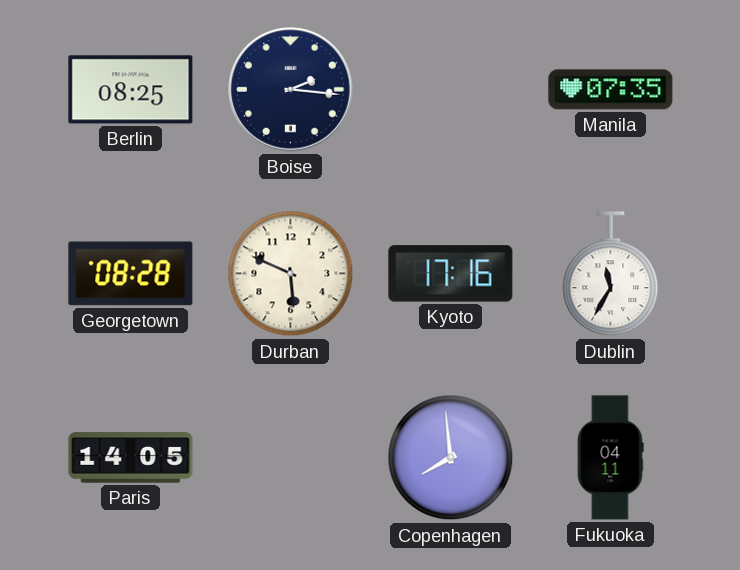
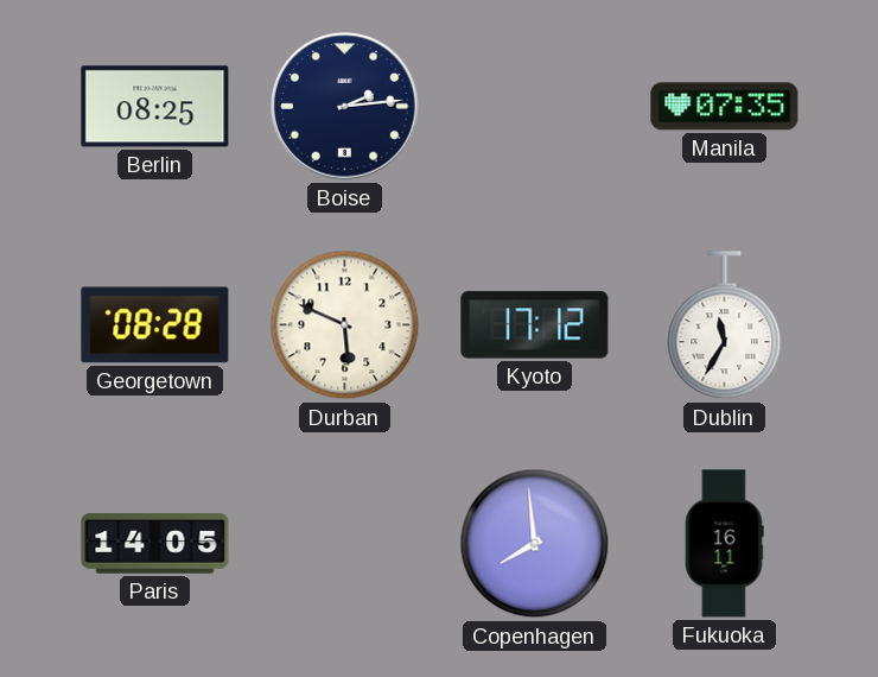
Boise: 2:16 -> 2:14 (345, 107)
Kyoto: 17:16 -> 17:12 (535, 325)
Fukuoka: 04:11 -> 16:11 (724, 544)
